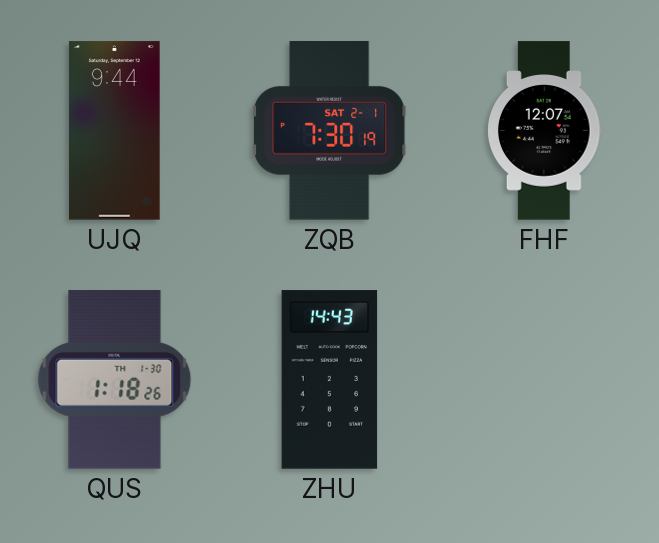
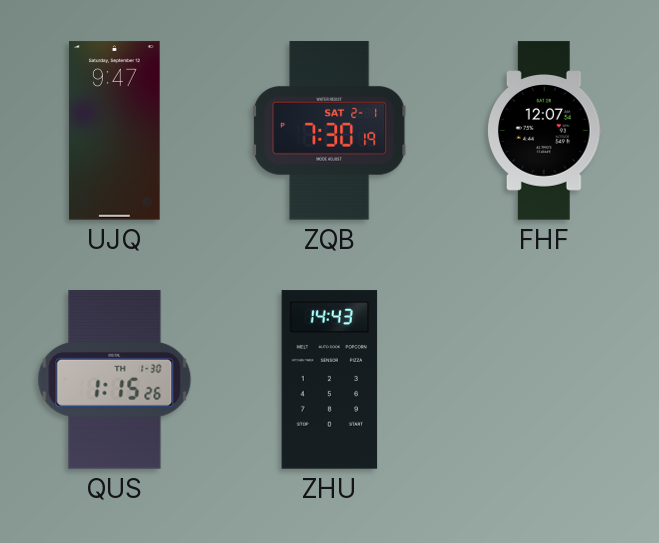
UJQ: 9:44 -> 9:47 (115, 131)
QUS: 1:18 -> 1:15 (115, 380)
